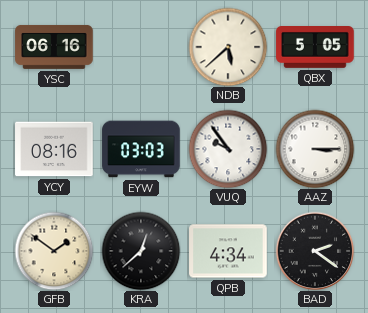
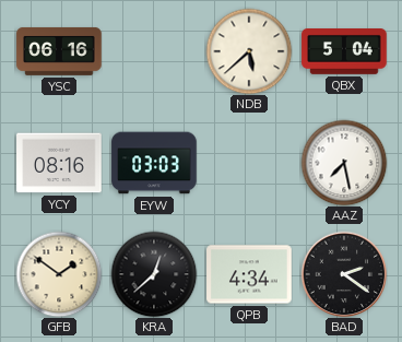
QBX: 5:05 -> 5:04 (344, 52)
VUQ: 9:54 -> none (228, 149)
AAZ: 3:15 -> 7:28 (344, 163)
